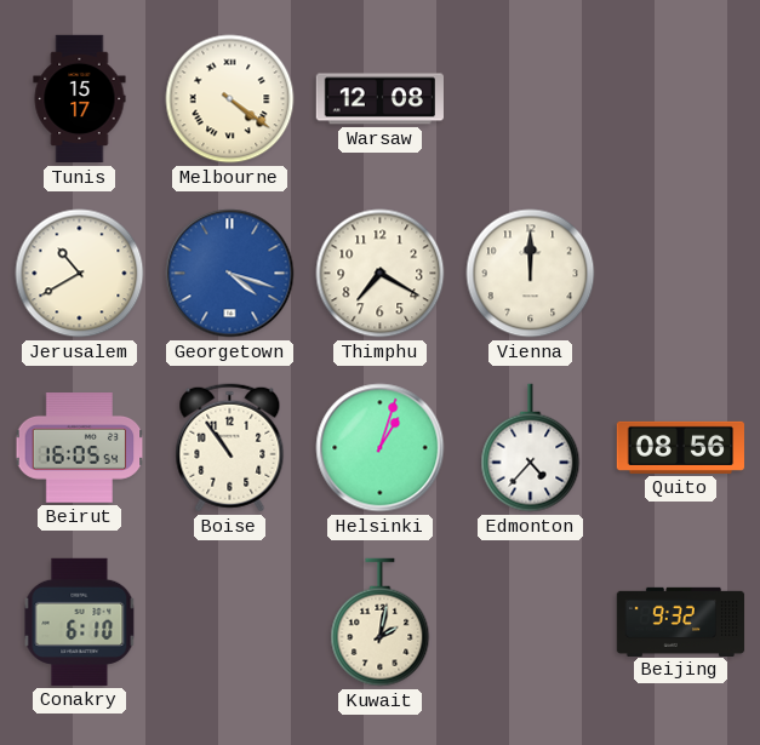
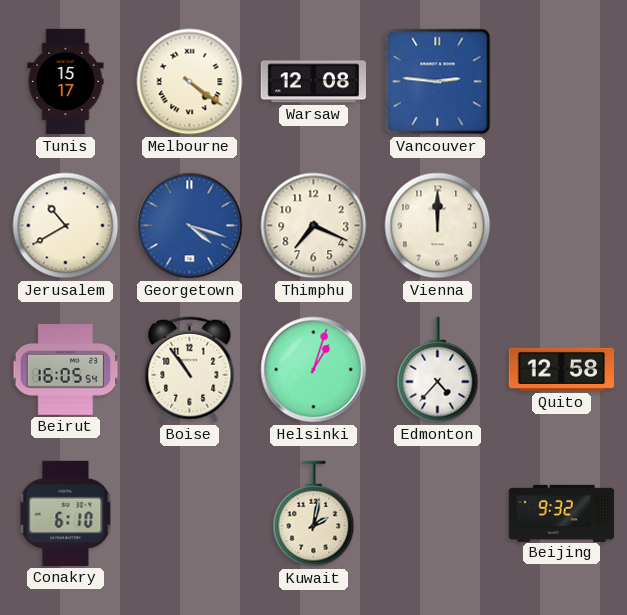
Vancouver: none -> 2:46 (438, 82)
Thimphu: 7:20 -> 7:19 (314, 226)
Quito: 08:56 -> 12:58 (561, 369)
